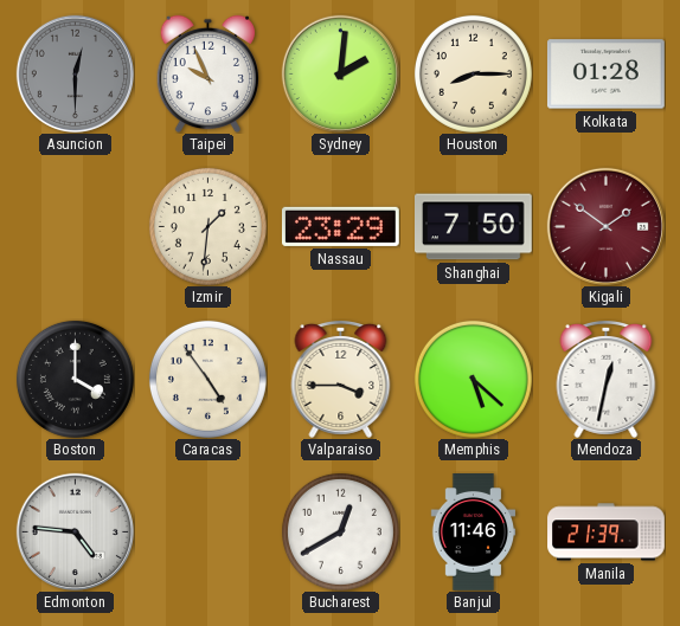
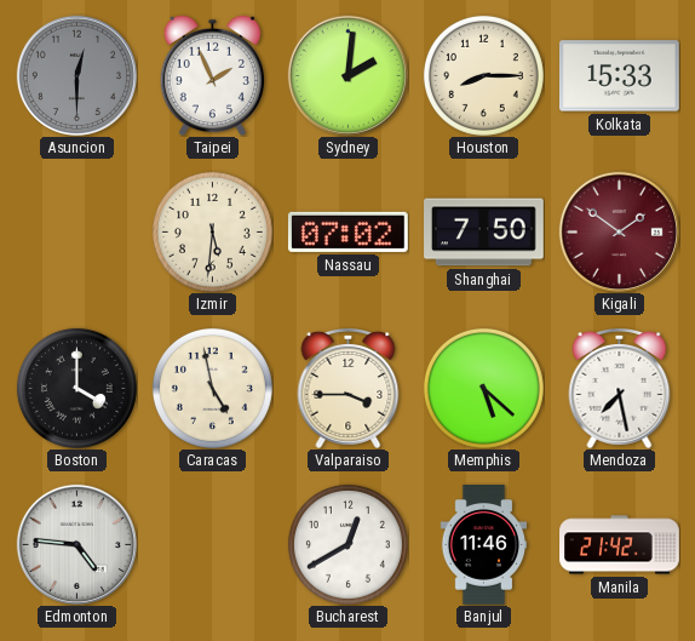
Taipei: 9:56 -> 1:56 (212, 75)
Kolkata: 01:28 -> 15:33 (619, 76)
Izmir: 1:31 -> 5:31 (212, 231)
Nassau: 23:29 -> 07:02 (347, 231)
Caracas: 4:54 -> 4:58 (212, 388)
Mendoza: 12:32 -> 7:28 (620, 389)
Manila: 21:39 -> 21:42 (620, 545)
